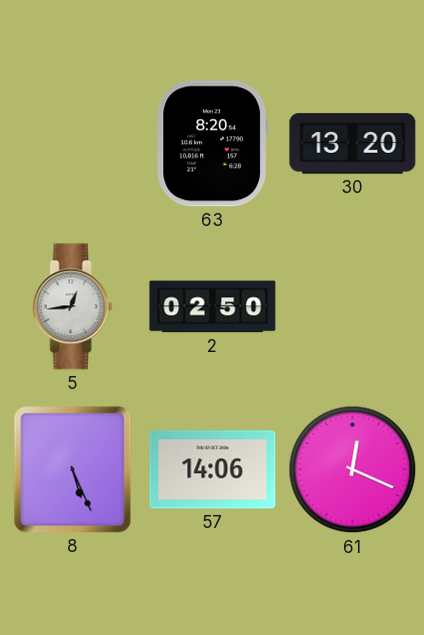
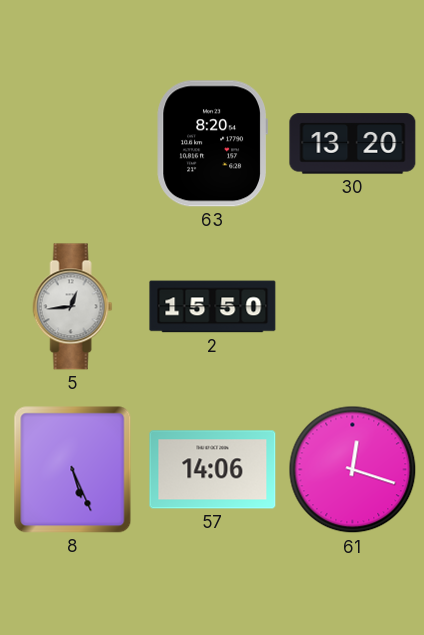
2: 02:50 -> 15:50 (213, 307)
61: 12:19 -> 12:18 (353, 470)
